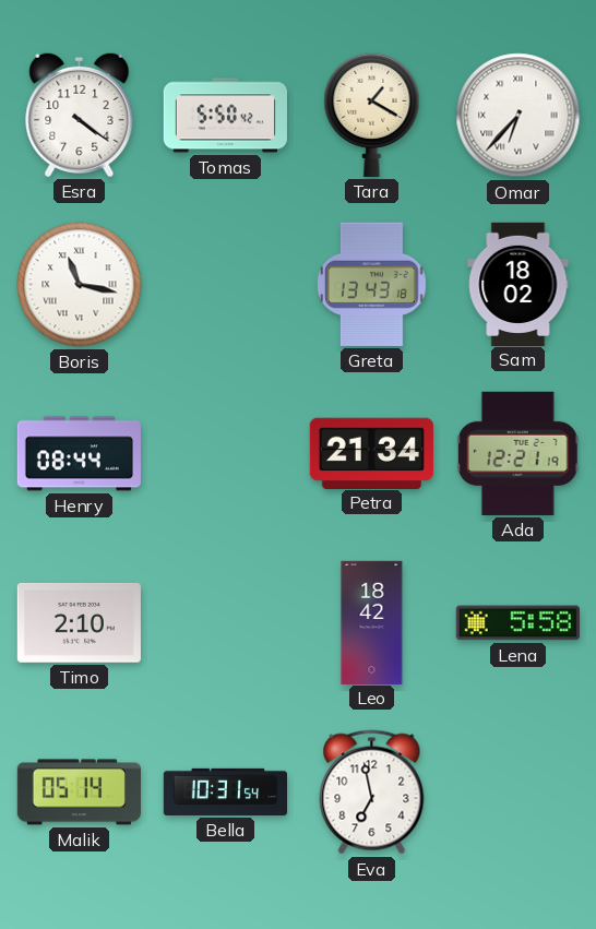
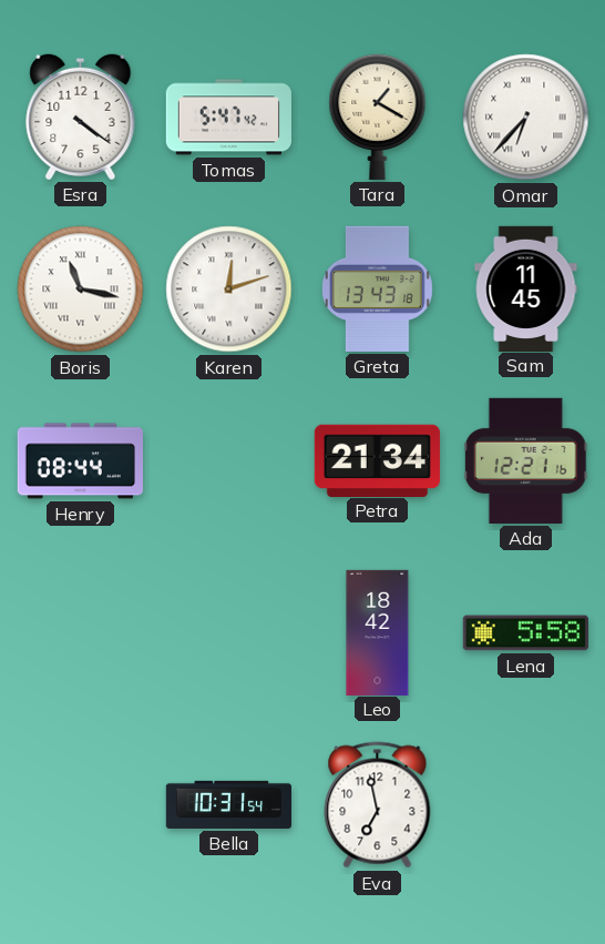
Tomas: 5:50 -> 5:47 (228, 118)
Karen: none -> 12:12 (229, 290)
Sam: 18:02 -> 11:45 (526, 288)
Ada: 12:21:19 -> 12:21:16 (525, 460)
Timo: 2:10 -> none (79, 622)
Malik: 05:14 -> none (79, 793)
